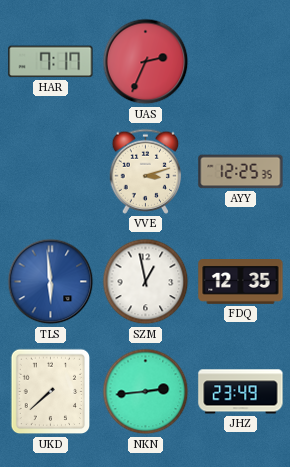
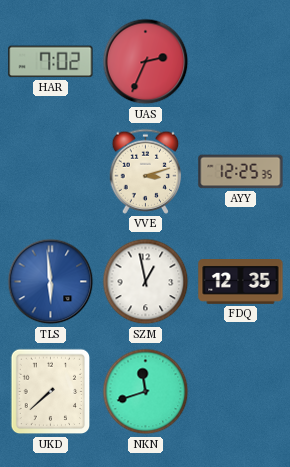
HAR: 7:17 -> 7:02 (51, 62)
NKN: 2:44 -> 11:42 (146, 392)
JHZ: 23:49 -> none (241, 392)
